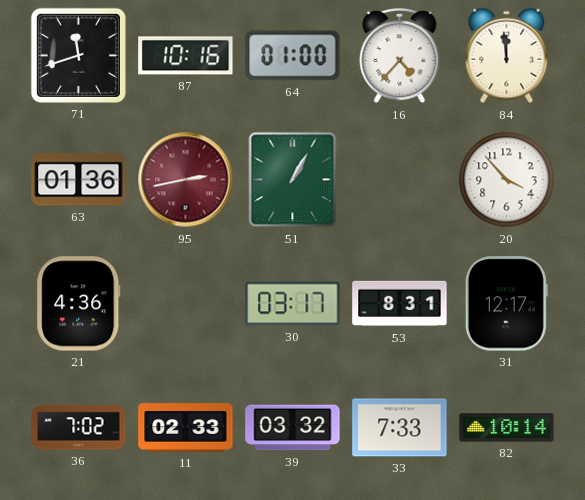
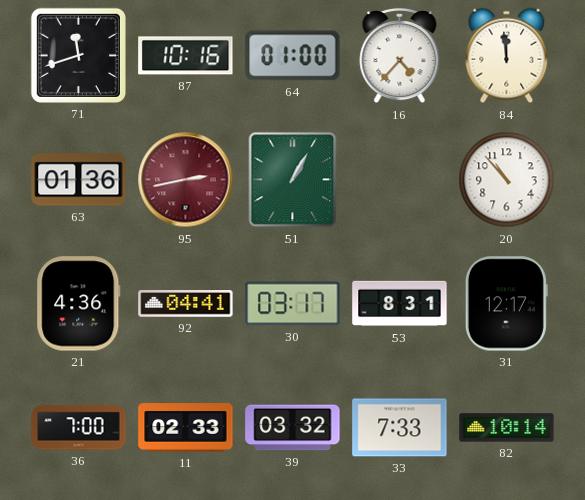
20: 3:53 -> 10:53 (507, 180)
92: none -> 04:41 (186, 304)
36: 7:02 -> 7:00 (79, 428)
